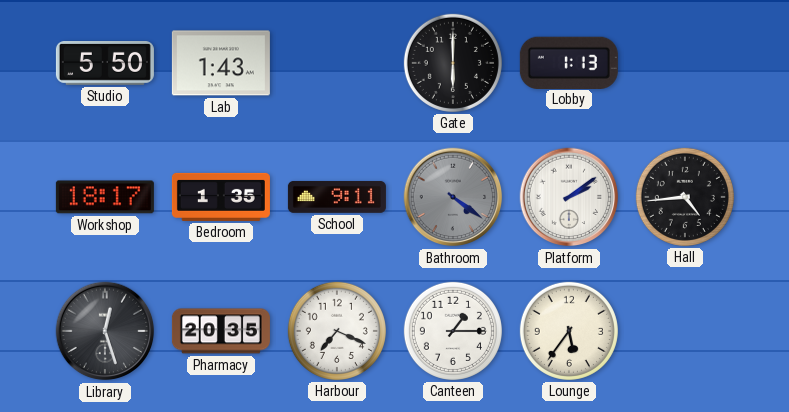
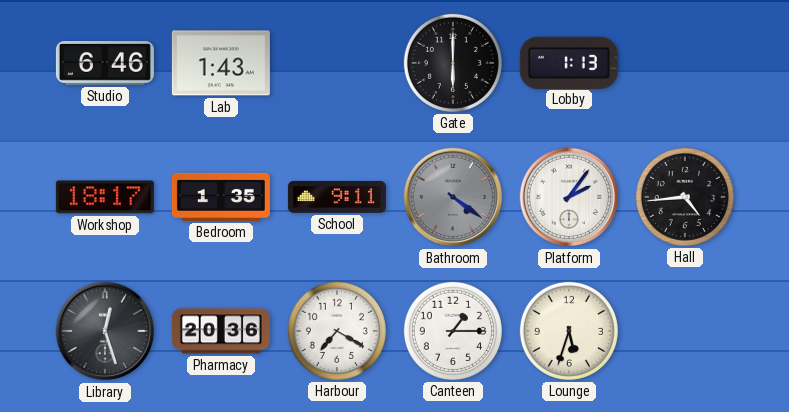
Studio: 5:50 -> 6:46 (105, 64)
Platform: 2:09 -> 2:06 (569, 197)
Pharmacy: 20:35 -> 20:36 (221, 331)
Harbour: 7:19 -> 7:20 (337, 331)
Lounge: 5:36 -> 5:33 (569, 331)
